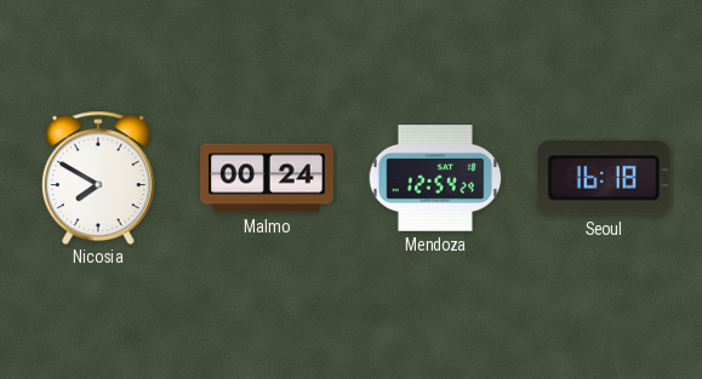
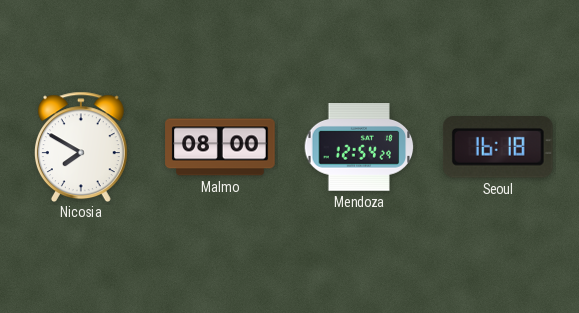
Malmo: 00:24 -> 08:00 (220, 147)
